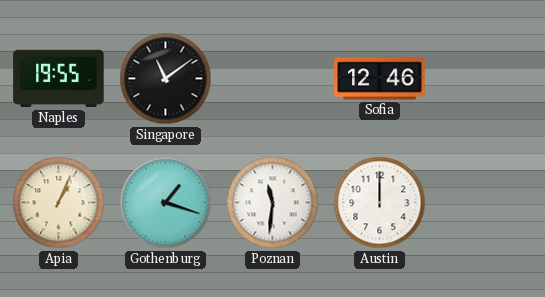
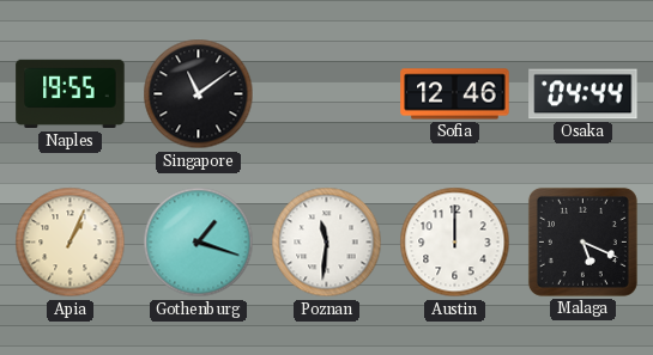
Osaka: none -> 04:44 (584, 94)
Malaga: none -> 5:19 (582, 241)
